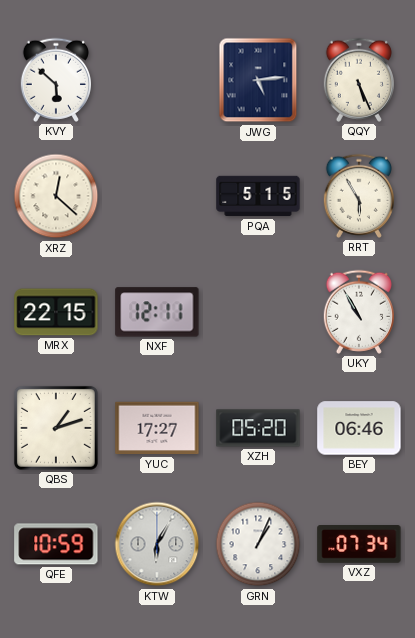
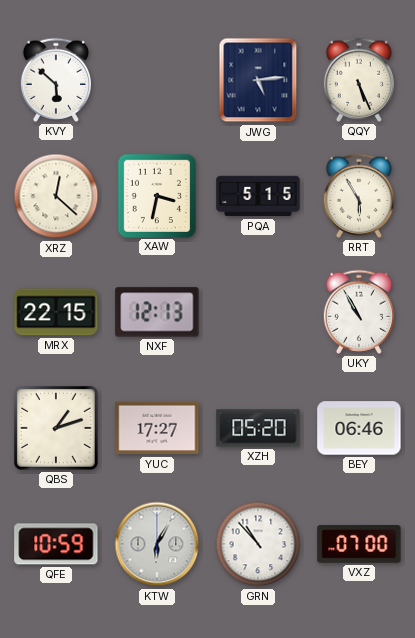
XAW: none -> 3:32 (157, 195)
NXF: 12:11 -> 12:13 (157, 312)
GRN: 1:04 -> 10:53 (258, 544)
VXZ: 07:34 -> 07:00 (359, 545)
